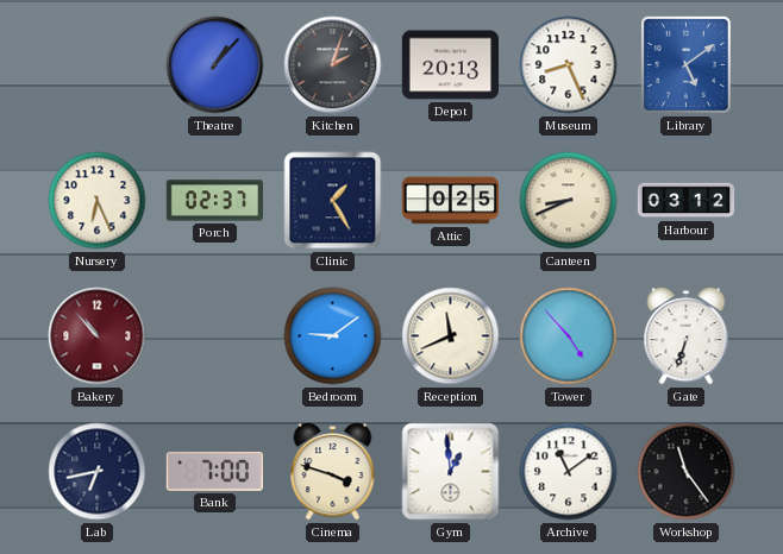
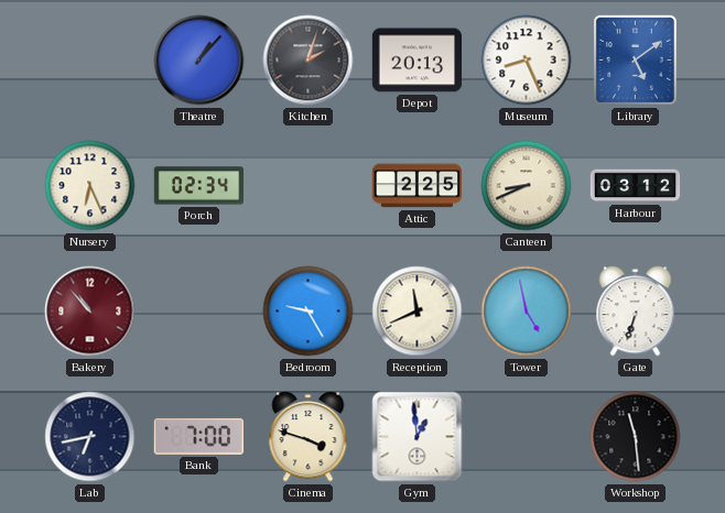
Porch: 02:37 -> 02:34 (199, 186)
Clinic: 1:25 -> none (333, 201)
Attic: 0:25 -> 2:25 (418, 186)
Bedroom: 9:09 -> 9:25 (309, 312)
Tower: 4:53 -> 4:58 (527, 312)
Archive: 11:09 -> none (569, 472)
Workshop: 11:24 -> 11:29 (636, 437)
